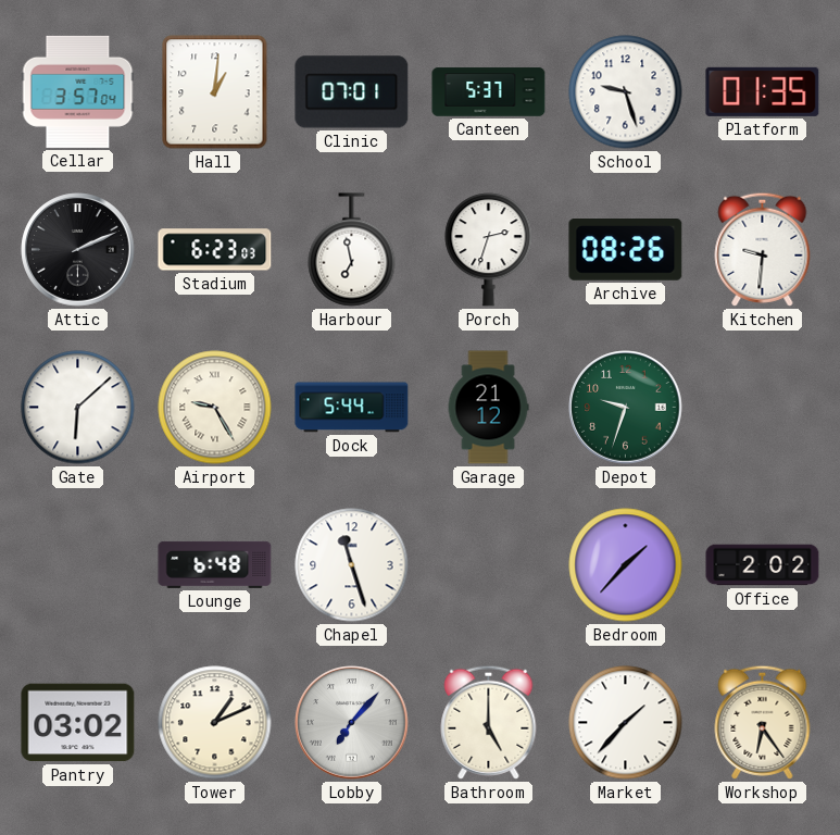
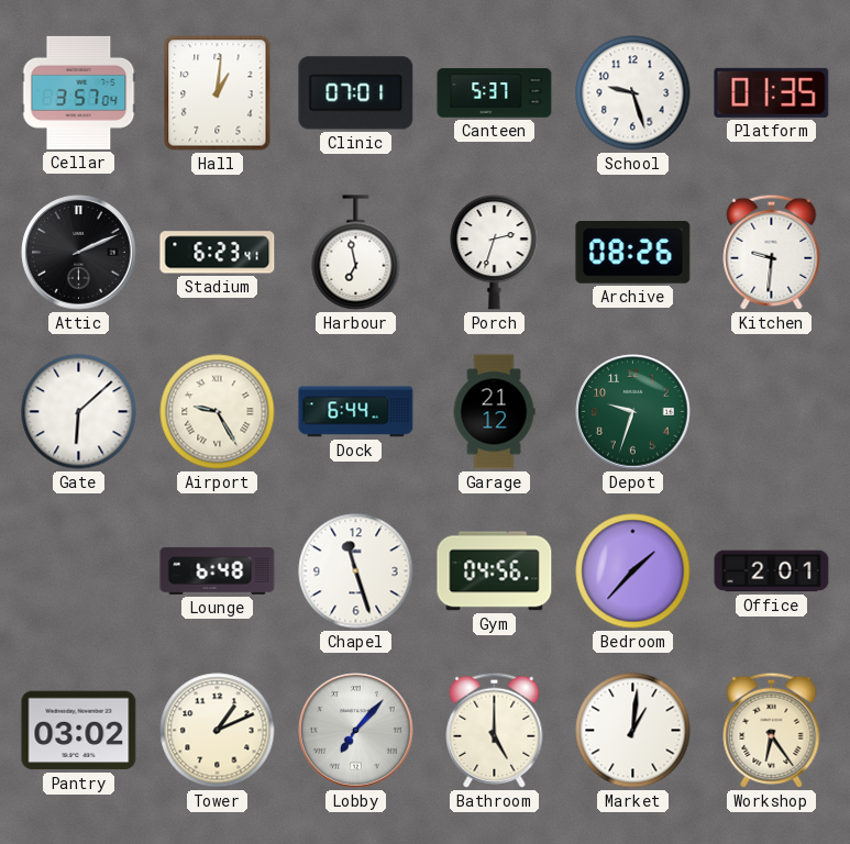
Stadium: 6:23:03 -> 6:23:41 (218, 253)
Dock: 5:44 -> 6:44 (356, 412)
Gym: none -> 04:56 (495, 571)
Office: 2:02 -> 2:01 (772, 571)
Market: 1:37 -> 1:01 (633, 731)
